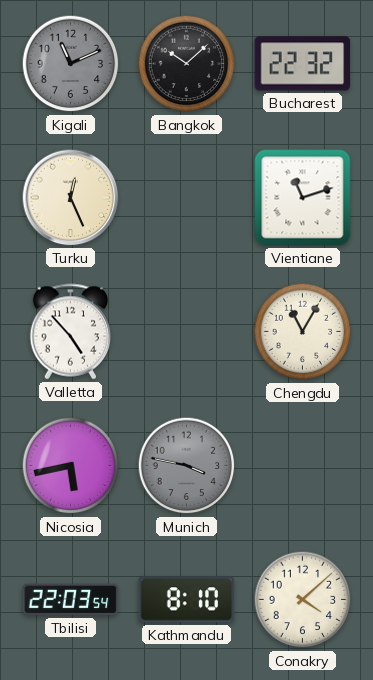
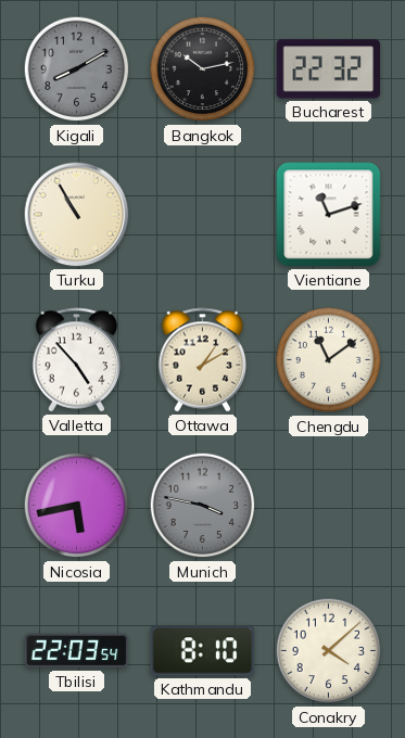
Kigali: 11:11 -> 8:10 (77, 69)
Bangkok: 10:08 -> 10:13 (203, 69)
Turku: 12:26 -> 10:55 (77, 215)
Ottawa: none -> 1:10 (203, 360)
Chengdu: 11:05 -> 11:09 (329, 360)
